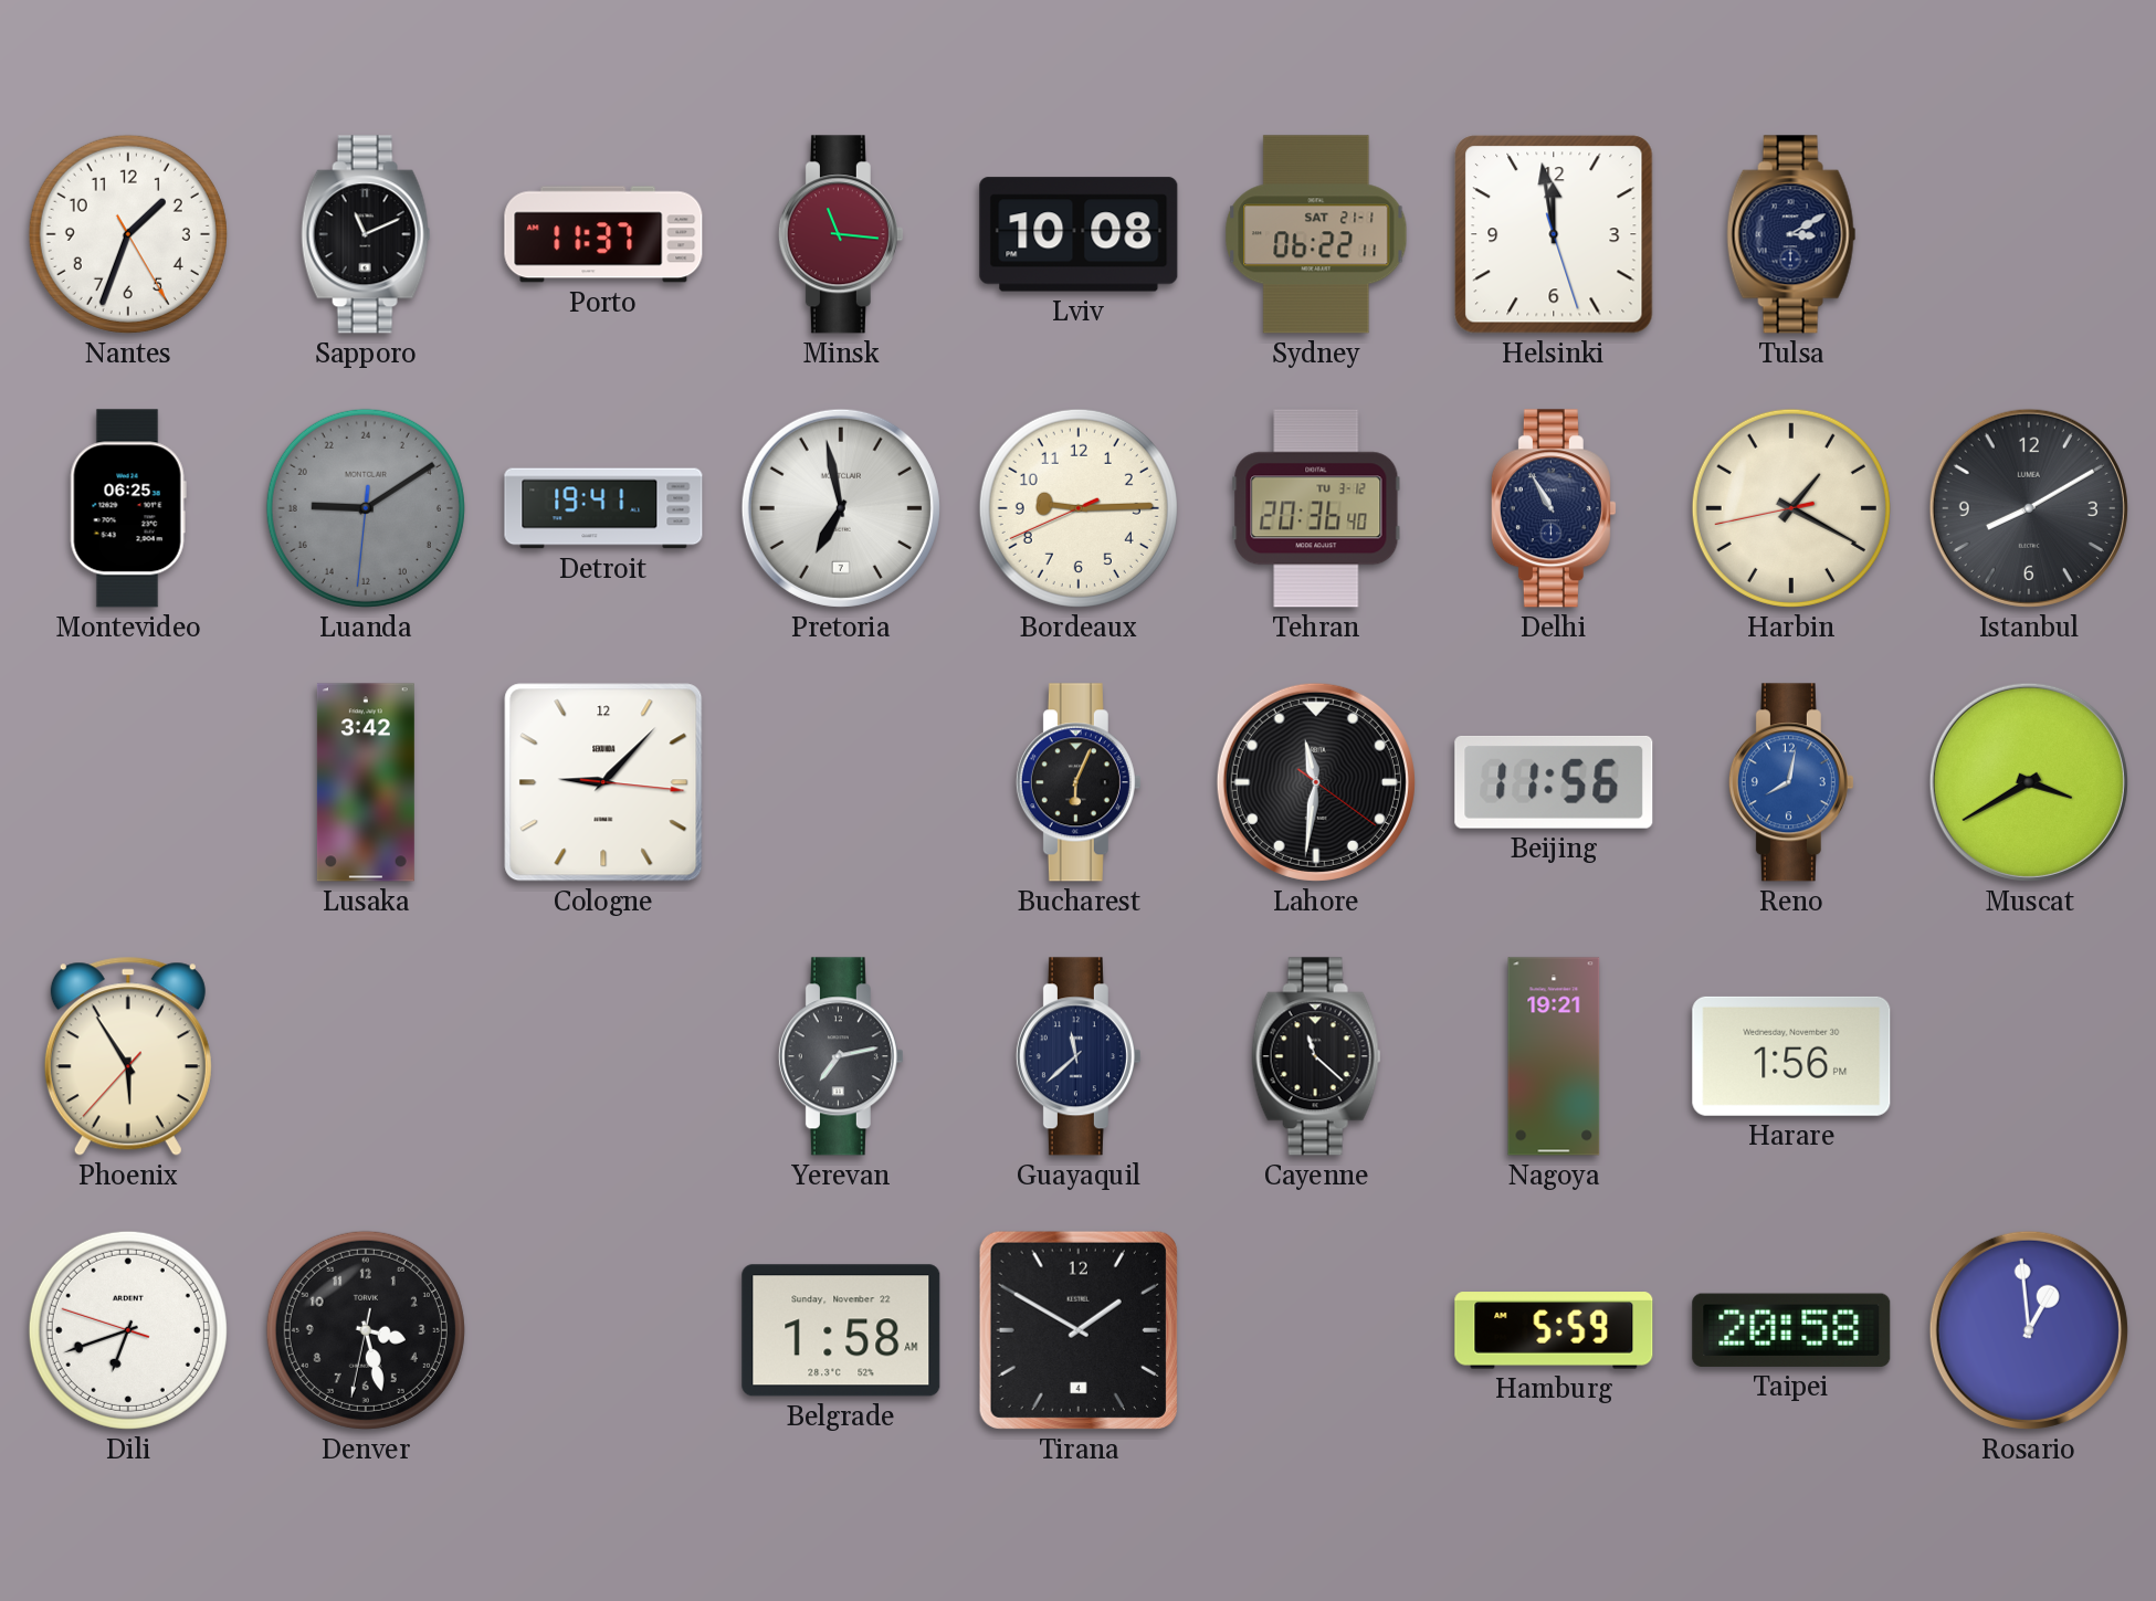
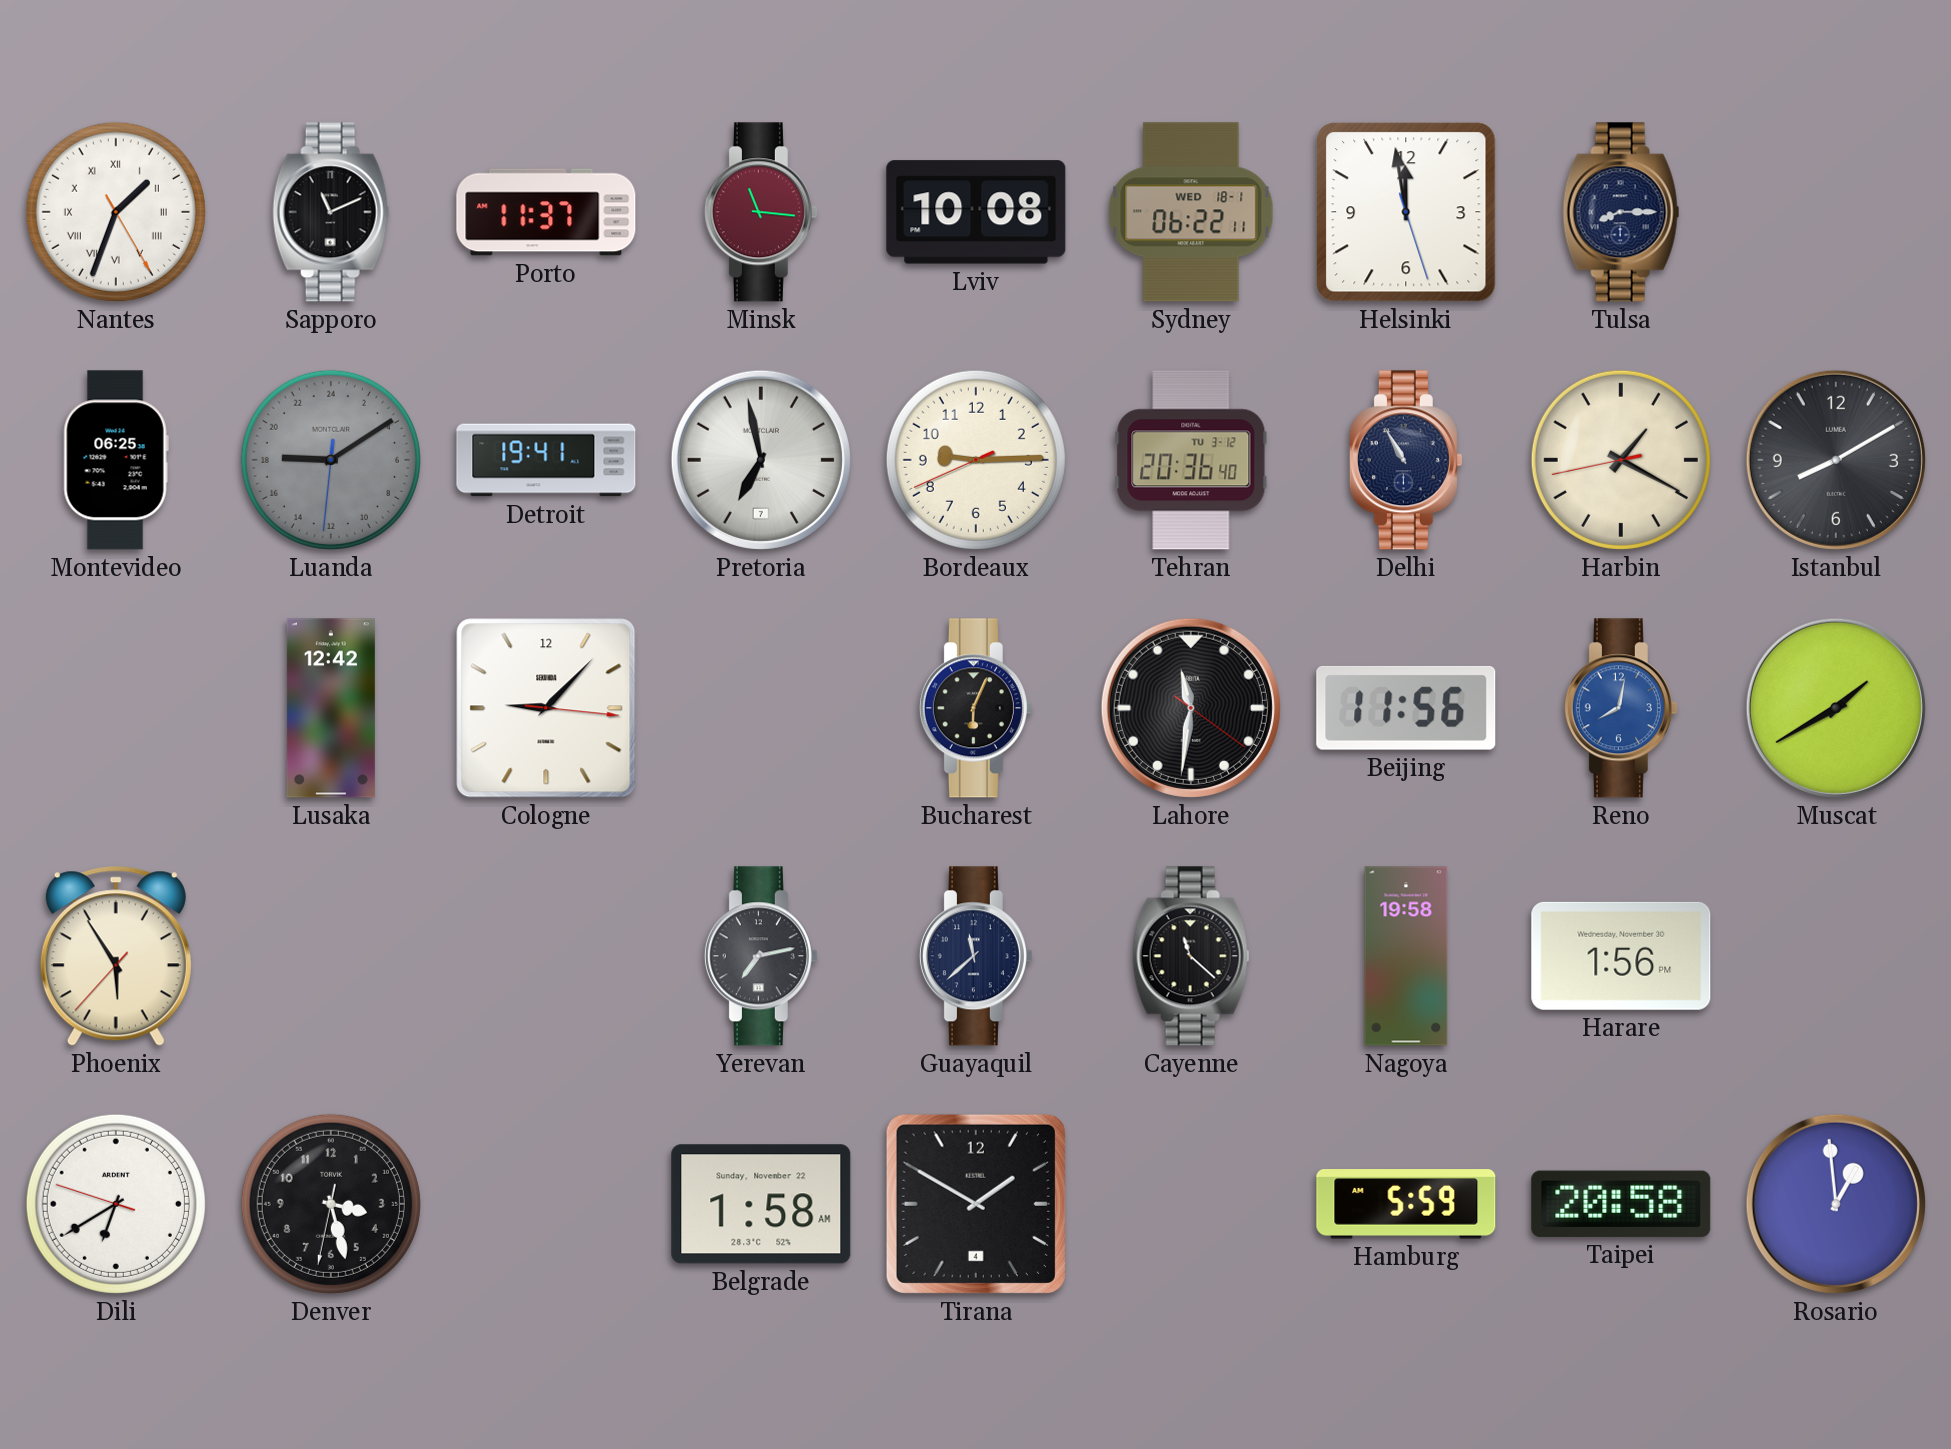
Nantes numerals: Arabic -> Roman (116, 212)
Sydney date: SAT 21-1 -> WED 18-1 (1191, 212)
Tulsa: 3:10 -> 8:15 (1621, 212)
Lusaka: 3:42 -> 12:42 (331, 708)
Muscat: 3:40 -> 1:40 (1836, 708)
Nagoya: 19:21 -> 19:58 (1406, 956)
Dili: 6:41 -> 6:39 (116, 1204)
